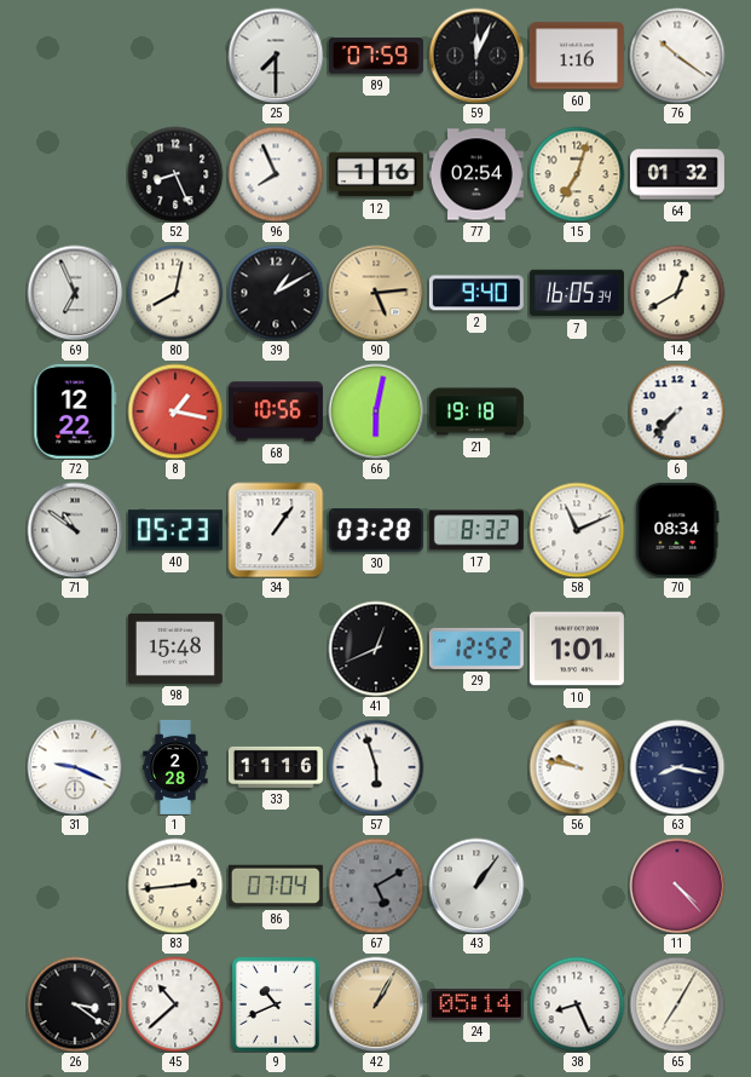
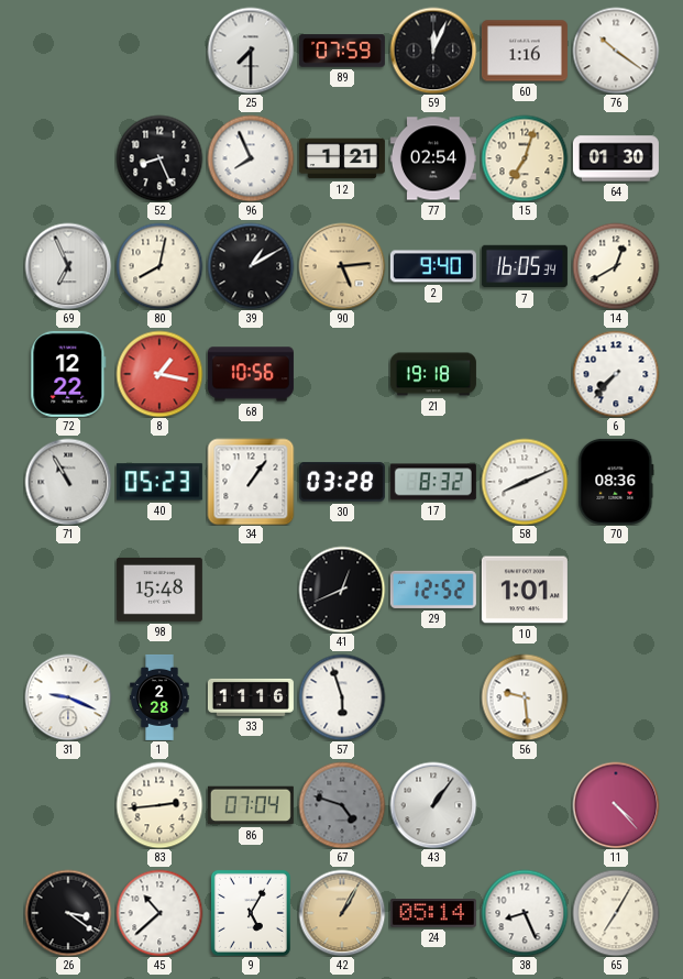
12: 1:16 -> 1:21 (342, 158)
64: 01:32 -> 01:30 (616, 158)
66: 6:02 -> none (376, 411)
71: 10:51 -> 10:55 (68, 482)
58: 11:11 -> 8:11 (525, 482)
70: 08:34 -> 08:36 (616, 482)
56: 9:47 -> 9:29 (525, 697)
63: 8:17 -> none (677, 767)
67: 5:10 -> 4:48 (342, 805)
9: 10:41 -> 5:05 (251, 913)
